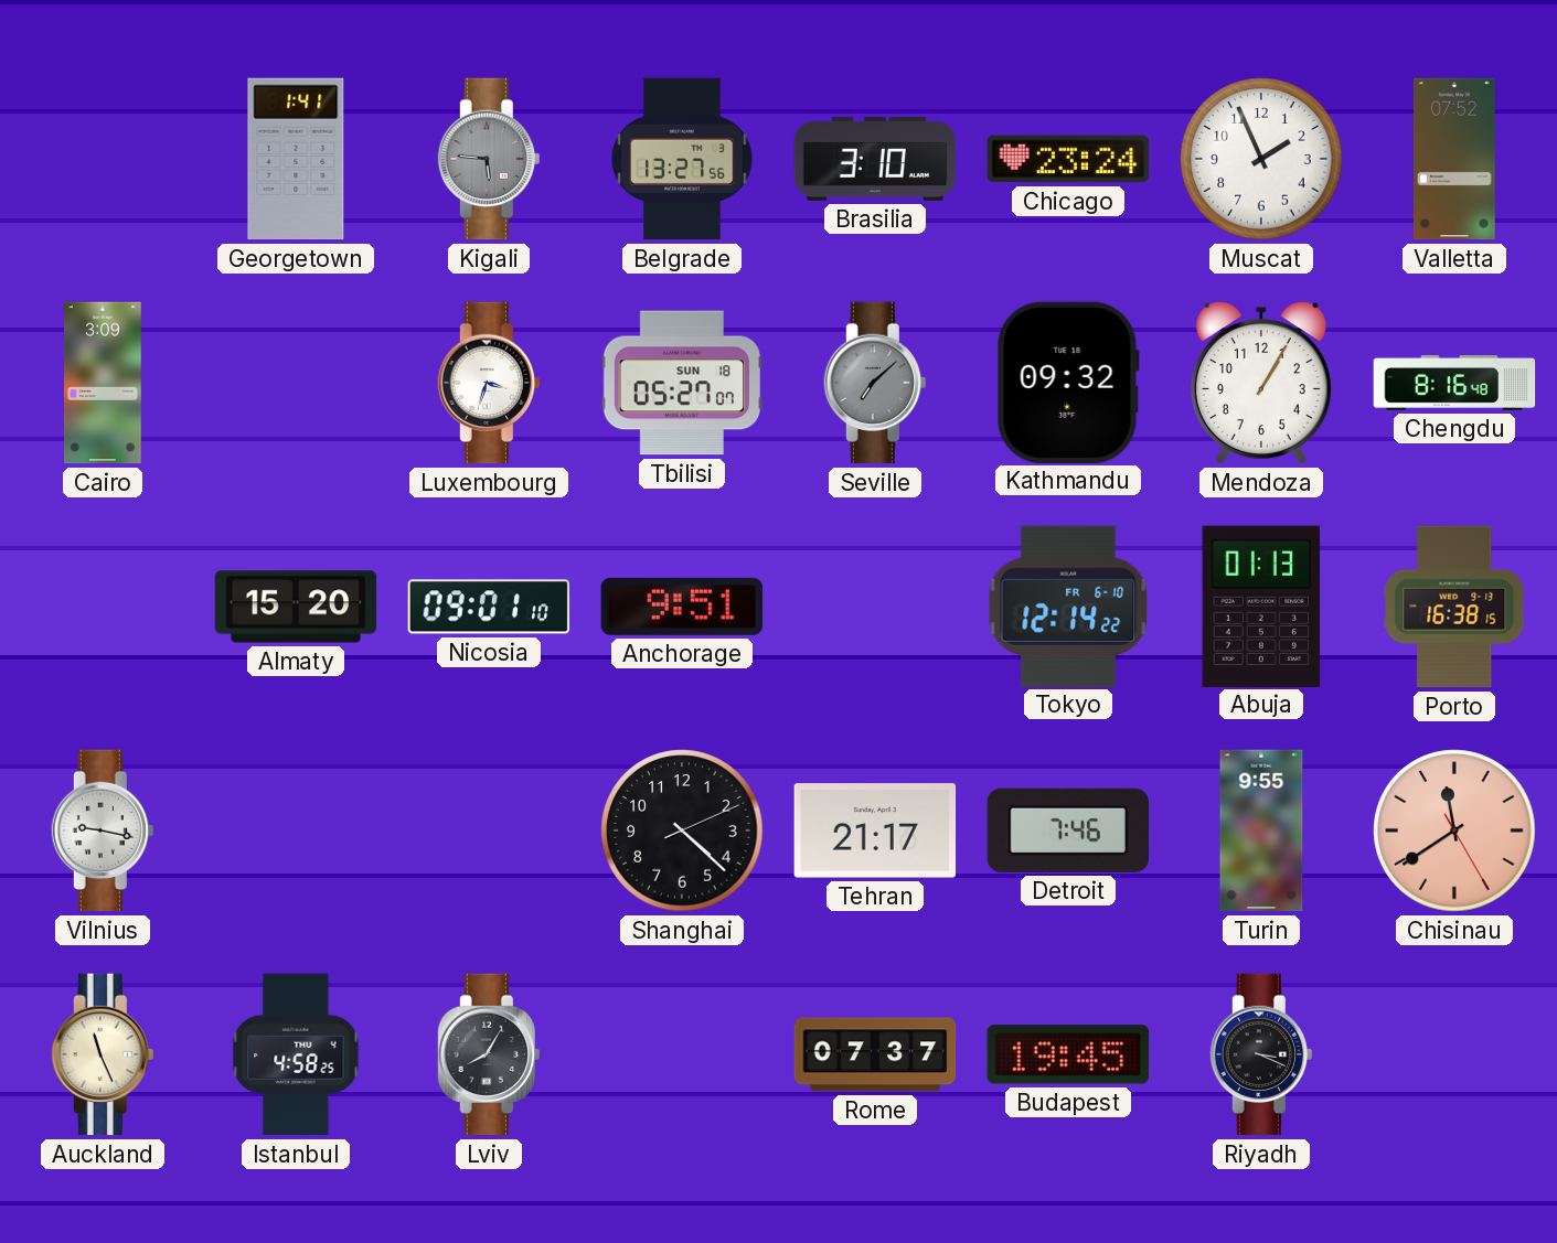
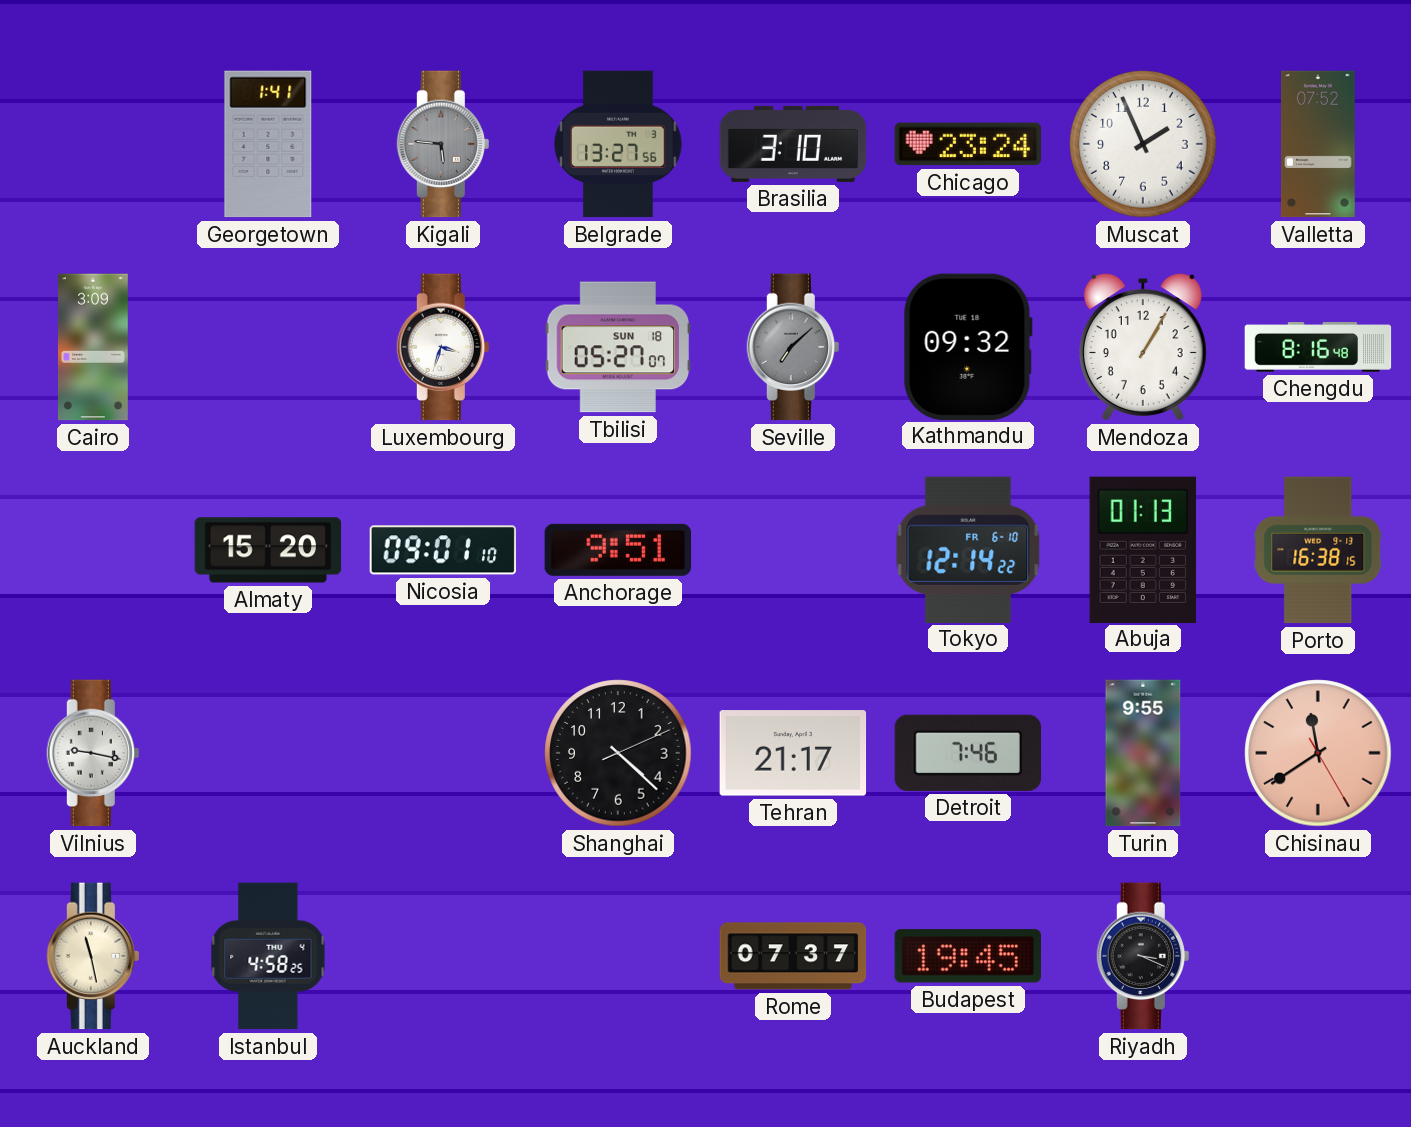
Auckland: 11:26 -> 11:28 (92, 956)
Lviv: 8:05 -> none (488, 1054)
